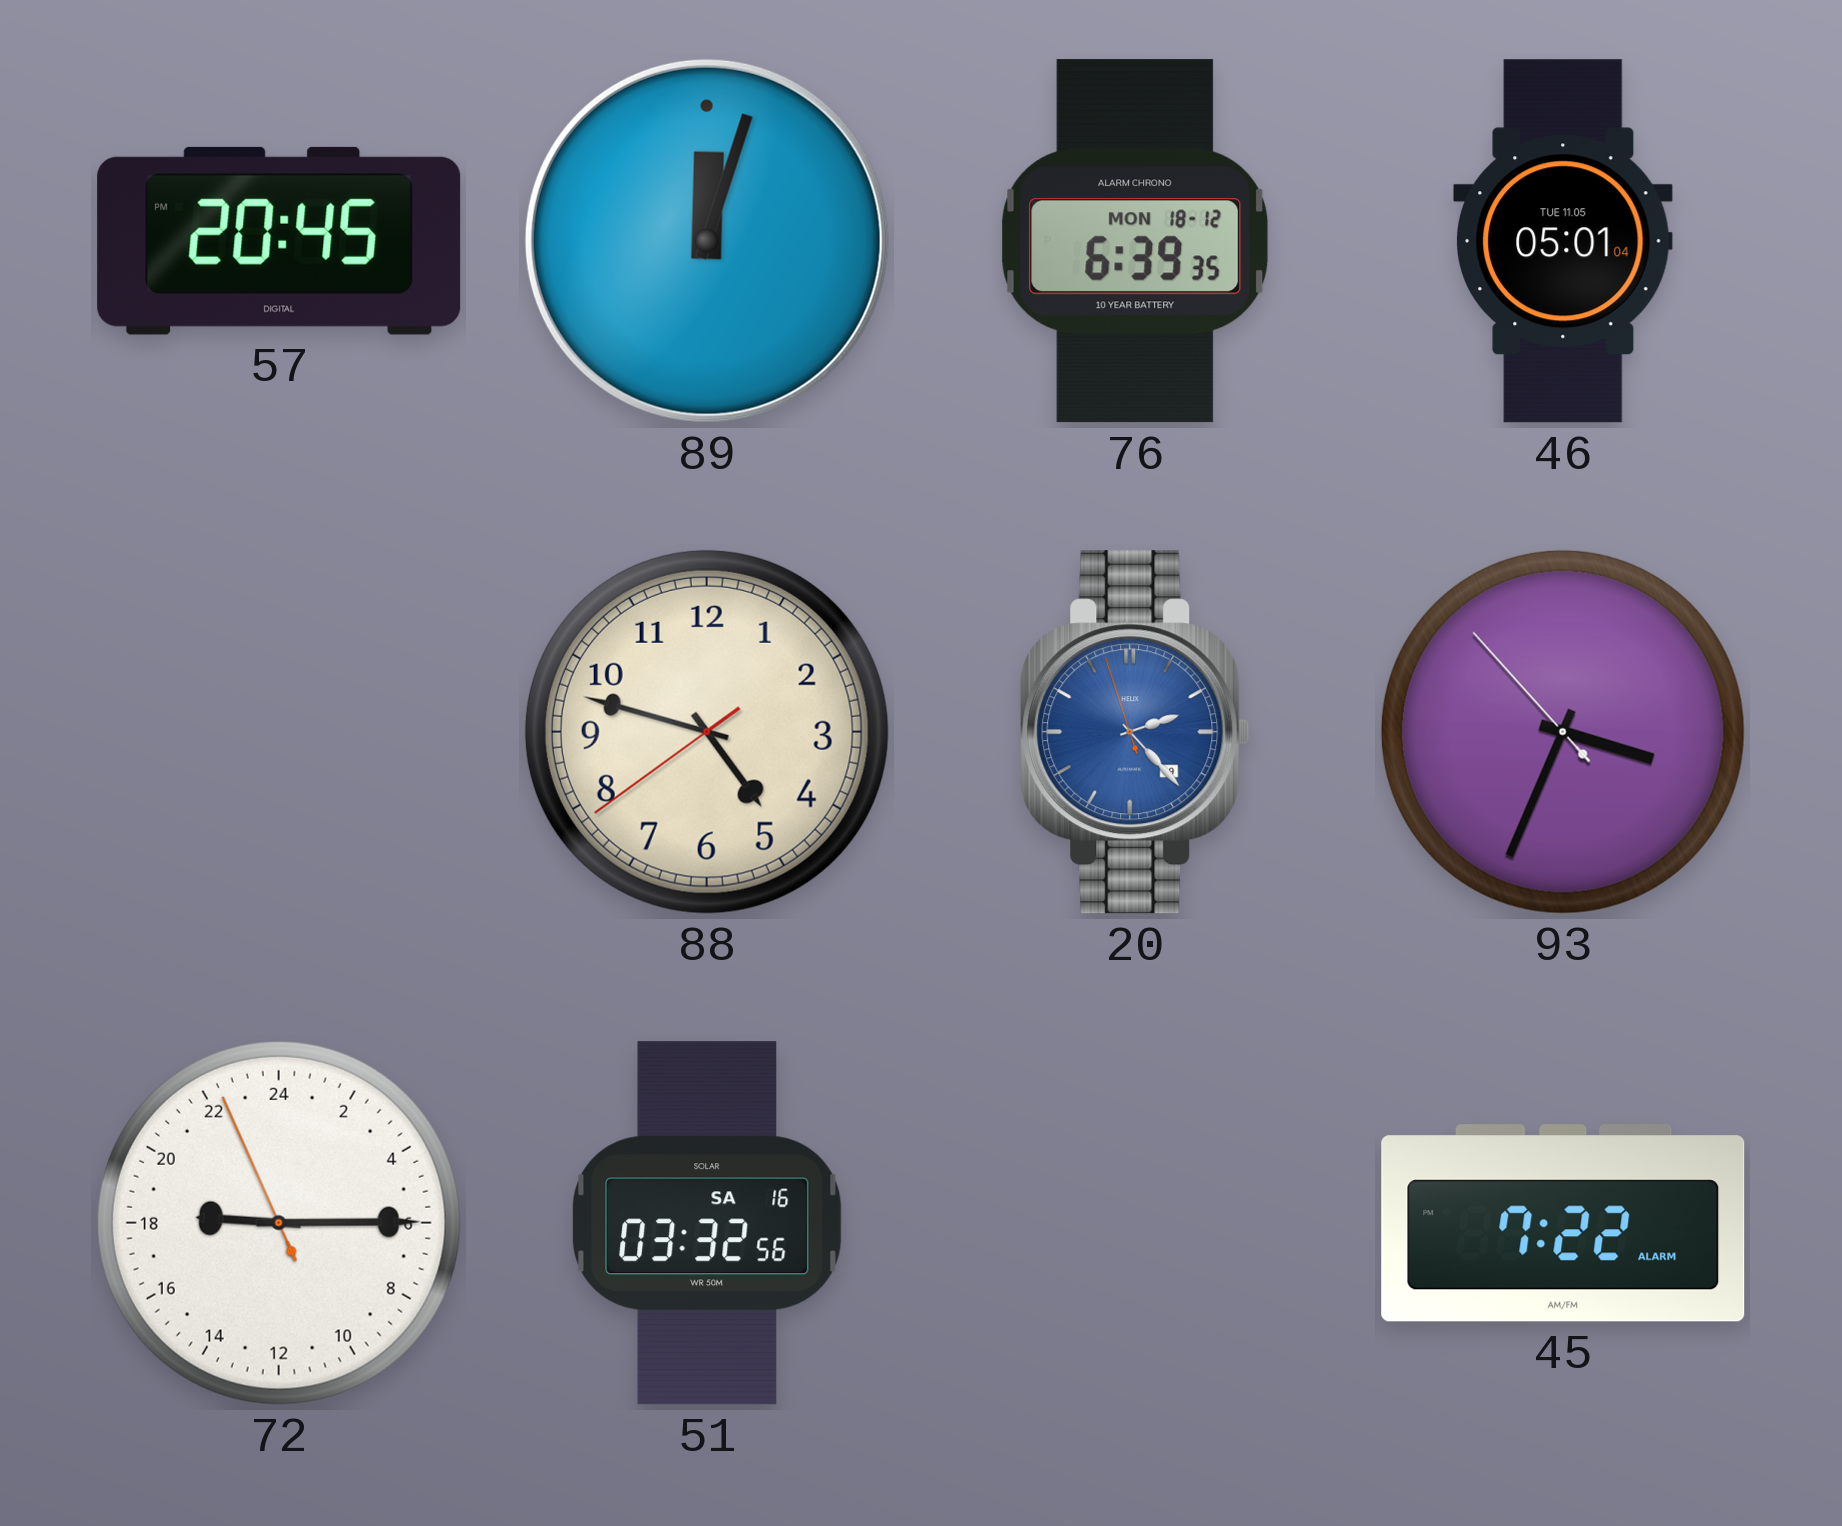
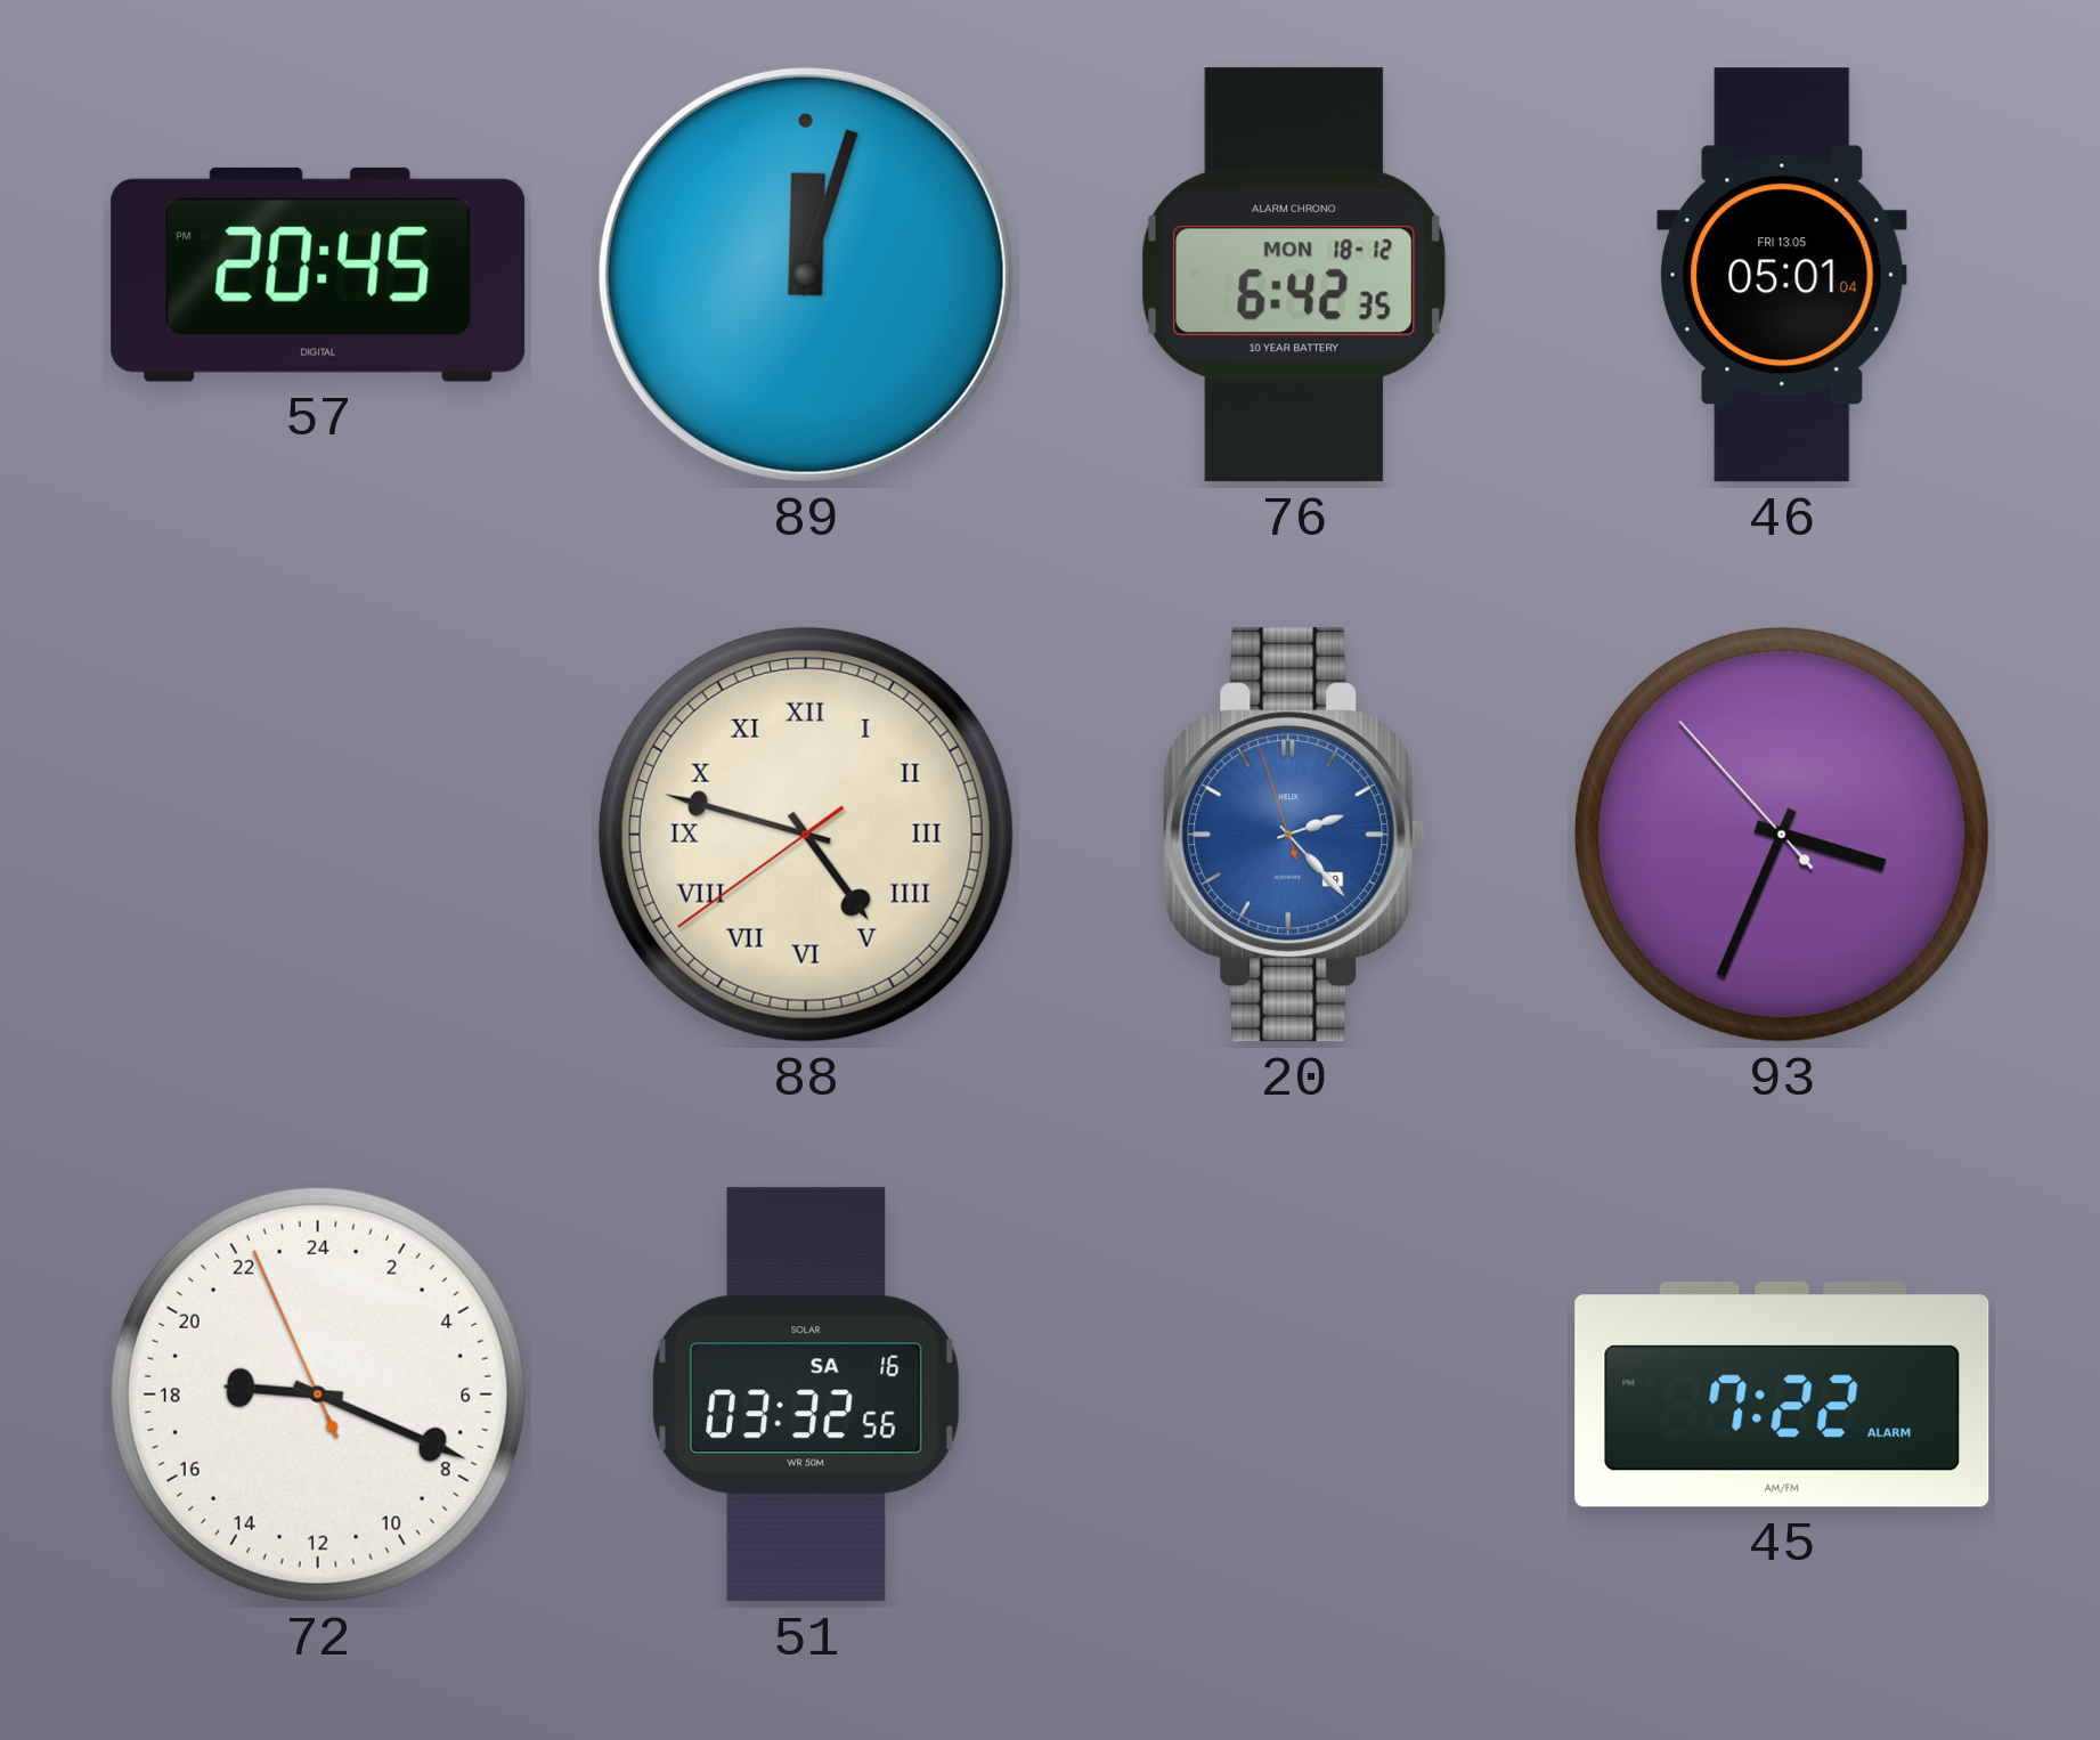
76: 6:39 -> 6:42 (1294, 275)
46 date: TUE 11.05 -> FRI 13.05 (1783, 275)
88 numerals: Arabic -> Roman (806, 835)
72: 18:14 -> 18:18 (318, 1395)
